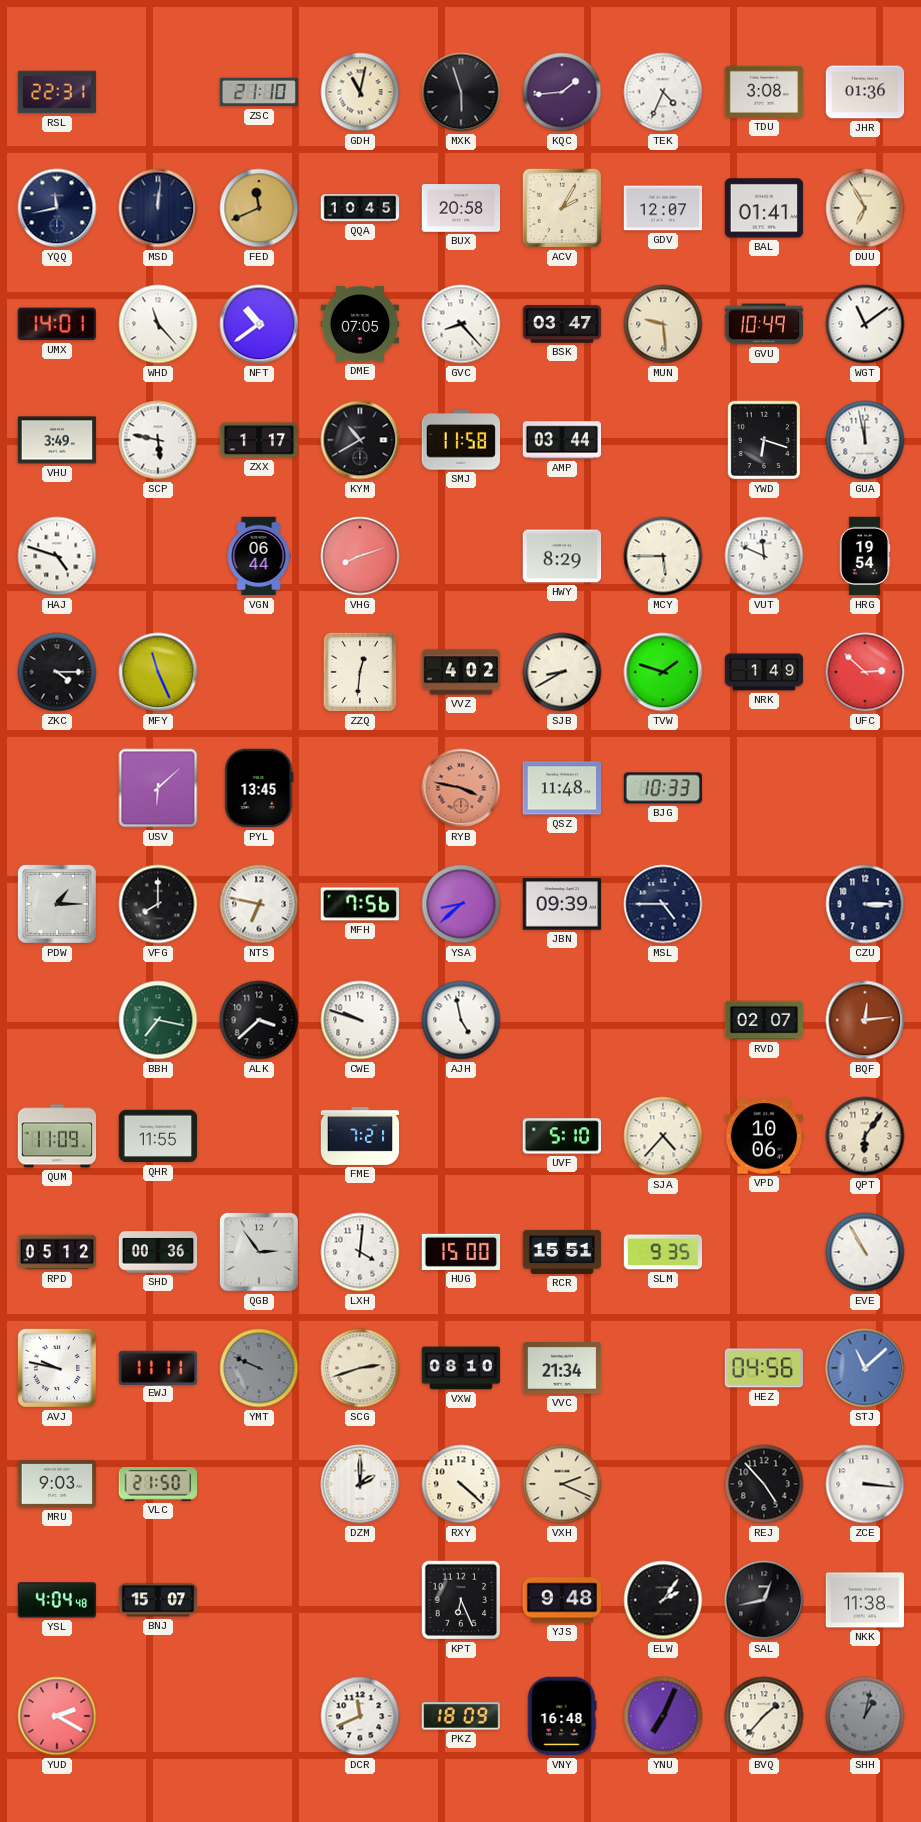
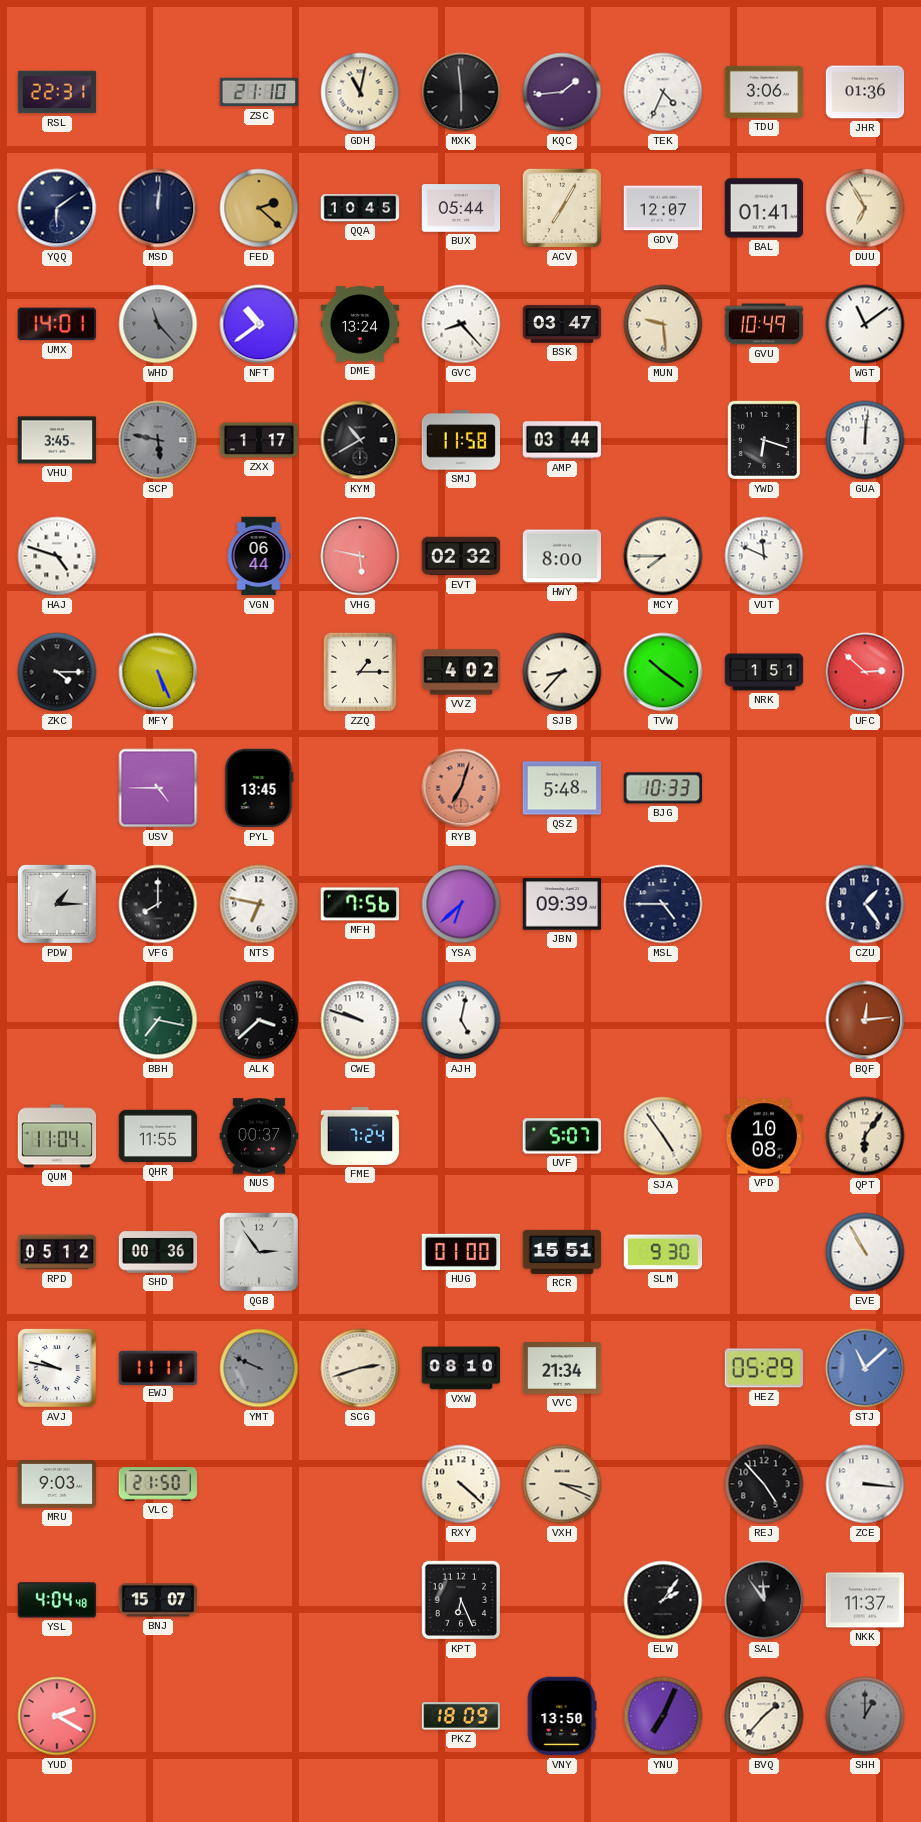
MXK: 5:57 -> 5:59 (461, 92)
TDU: 3:08 -> 3:06 (764, 92)
YQQ: 11:43 -> 6:09 (57, 208)
FED: 11:41 -> 2:22 (259, 208)
BUX: 20:58 -> 05:44 (461, 208)
ACV: 2:05 -> 7:05 (562, 208)
WHD dial: white -> grey (158, 324)
DME: 07:05 -> 13:24 (360, 324)
VHU: 3:49 -> 3:45 (57, 440)
SCP dial: white -> grey (158, 440)
GUA: 11:58 -> 12:01 (865, 440)
VHG: 8:12 -> 5:47 (360, 556)
EVT: none -> 02:32 (461, 556)
HWY: 8:29 -> 8:00 (562, 556)
MCY: 5:45 -> 7:45 (663, 556)
HRG: 19:54 -> none (865, 556)
MFY: 11:26 -> 5:26 (158, 672)
ZZQ: 12:31 -> 1:15 (360, 672)
SJB: 8:40 -> 8:37 (562, 672)
TVW: 1:48 -> 10:21 (663, 672)
NRK: 1:49 -> 1:51 (764, 672)
USV: 6:08 -> 4:45 (158, 788)
RYB: 3:47 -> 7:03 (461, 788)
QSZ: 11:48 -> 5:48 (562, 788)
YSA: 8:38 -> 6:38 (461, 904)
CZU: 3:15 -> 1:24 (865, 904)
AJH: 4:58 -> 5:02 (461, 1020)
RVD: 02:07 -> none (764, 1020)
QUM: 11:09 -> 11:04 (57, 1136)
NUS: none -> 00:37 (259, 1136)
FME: 7:21 -> 7:24 (360, 1136)
UVF: 5:10 -> 5:07 (561, 1136)
SJA: 4:37 -> 4:54 (663, 1136)
VPD: 10:06 -> 10:08 (764, 1136)
LXH: 4:01 -> none (360, 1252)
HUG: 15:00 -> 01:00 (461, 1252)
SLM: 9:35 -> 9:30 (663, 1252)
HEZ: 04:56 -> 05:29 (764, 1368)
DZM: 2:00 -> none (360, 1484)
VXH: 2:19 -> 3:19 (562, 1484)
YJS: 9:48 -> none (562, 1600)
SAL: 12:43 -> 11:54 (764, 1600)
NKK: 11:38 -> 11:37 (865, 1600)
DCR: 11:41 -> none (360, 1716)
VNY: 16:48 -> 13:50 (562, 1716)
SHH: 1:02 -> 1:00 (865, 1716)
